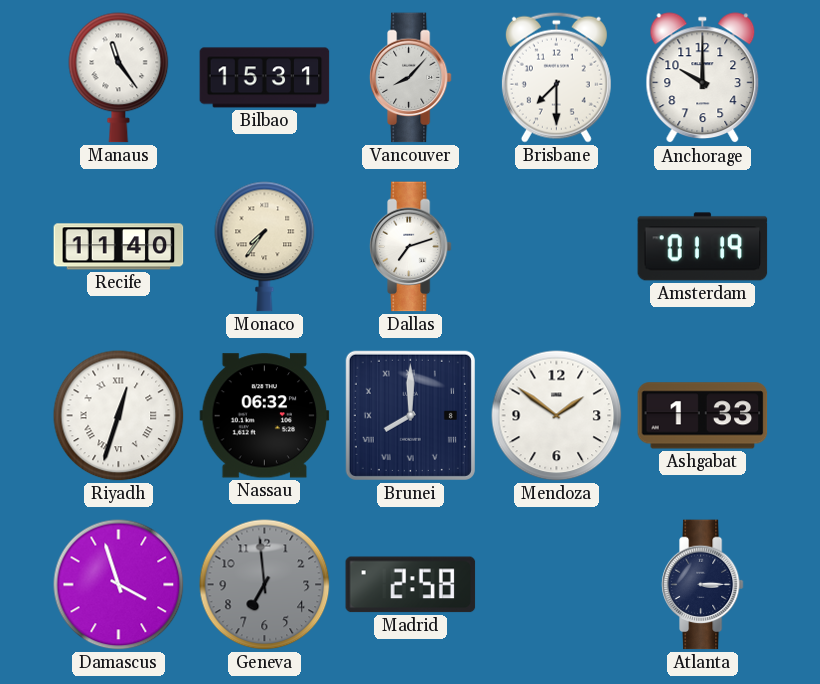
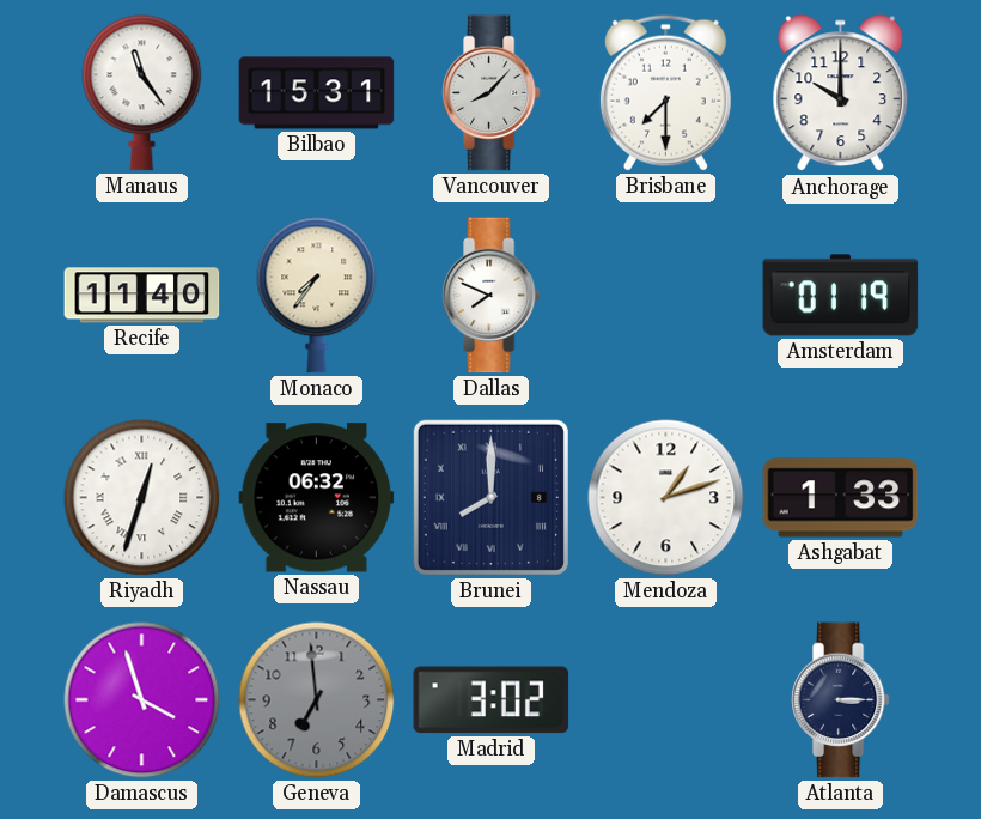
Dallas: 7:12 -> 7:49 (490, 296)
Mendoza: 1:51 -> 1:12 (666, 498)
Madrid: 2:58 -> 3:02 (492, 700)
